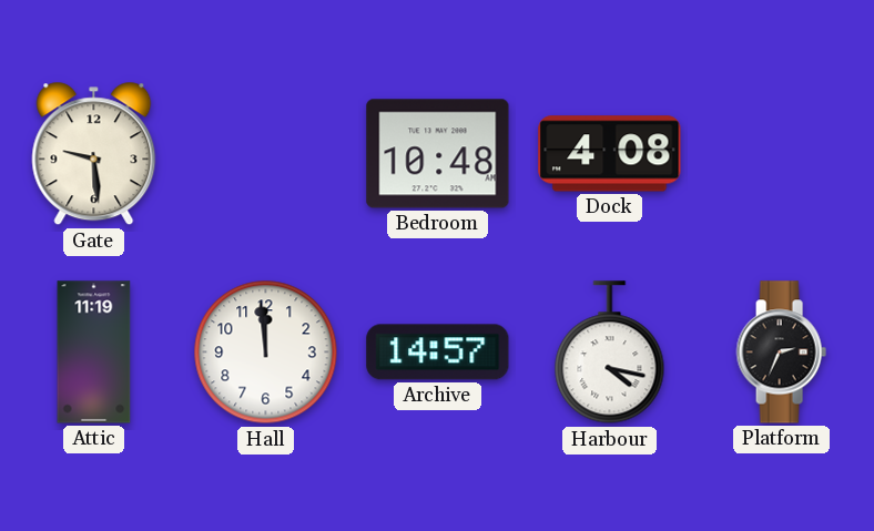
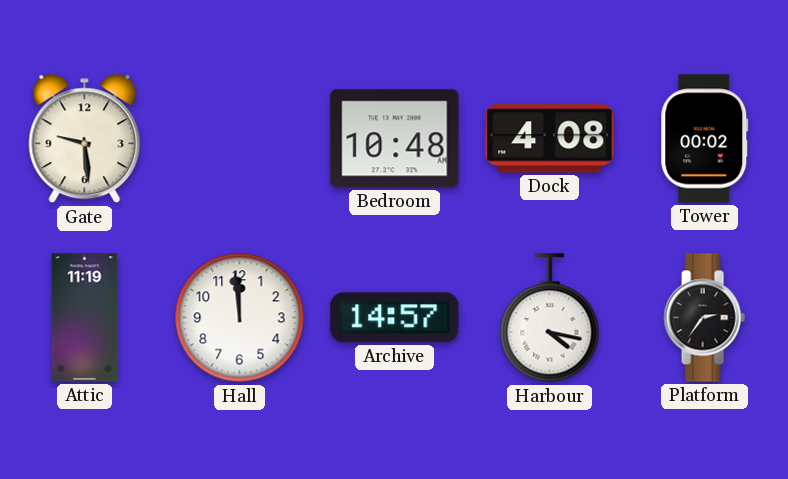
Tower: none -> 00:02 (705, 139)
Platform: 2:34 -> 2:36 (704, 318)
